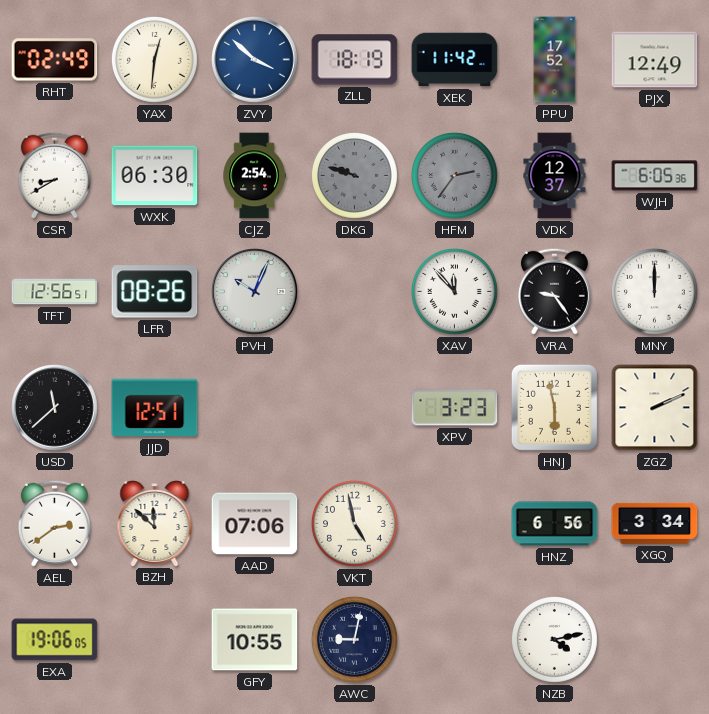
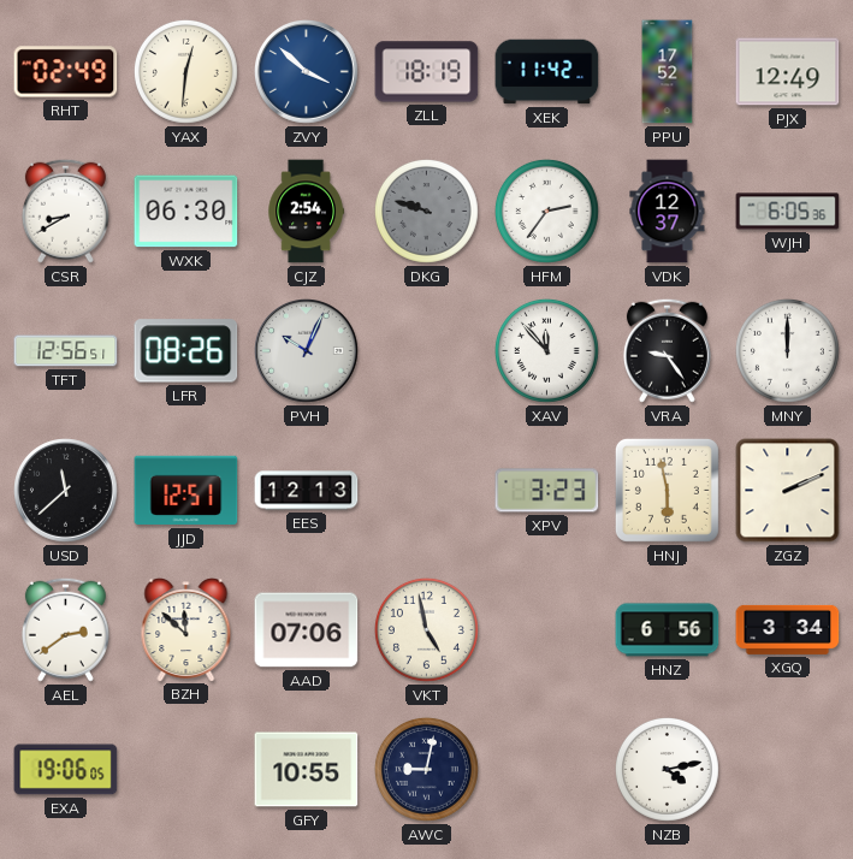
HFM dial: grey -> white (546, 211)
EES: none -> 12:13 (307, 491)
